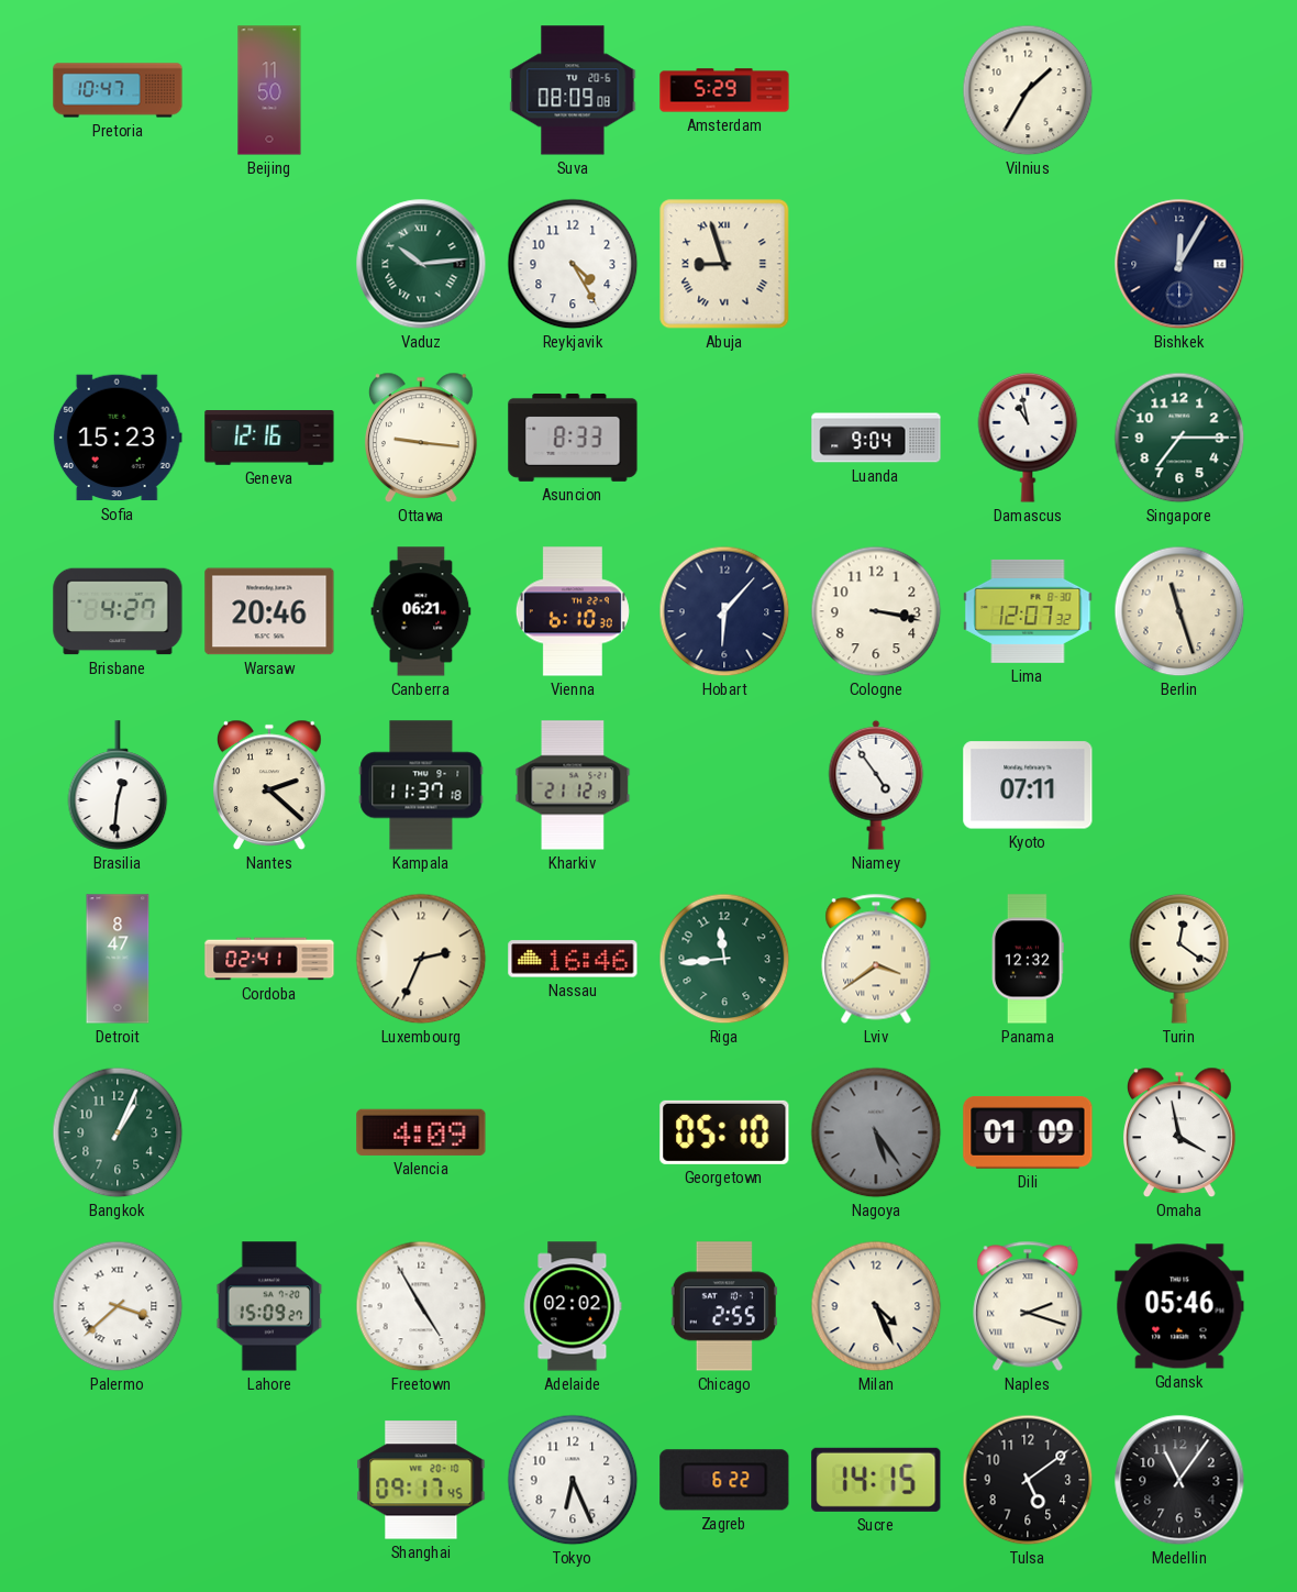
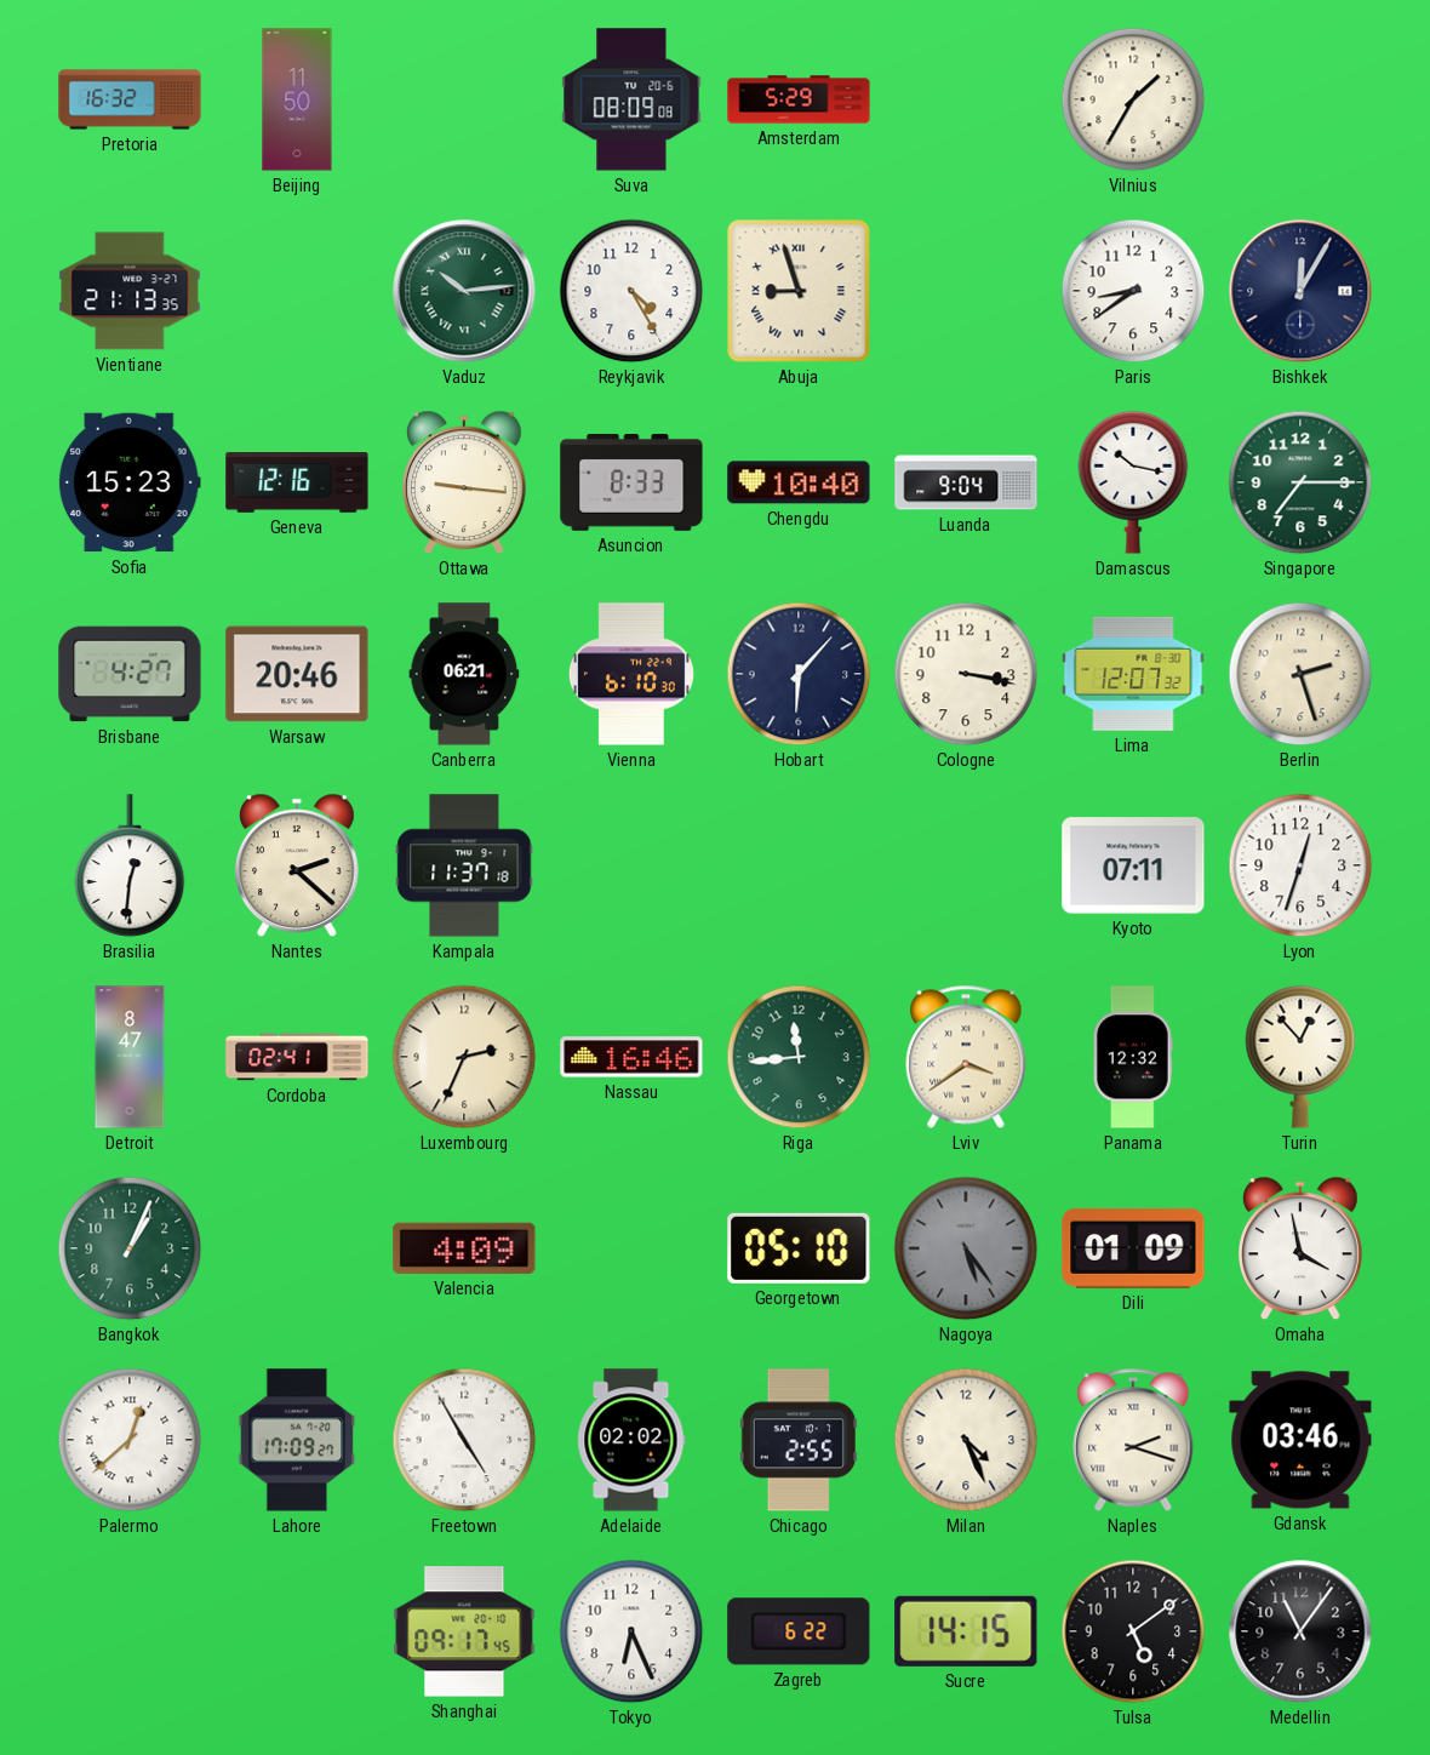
Pretoria: 10:47 -> 16:32 (130, 99)
Vientiane: none -> 21:13 (130, 291)
Paris: none -> 8:39 (1133, 291)
Chengdu: none -> 10:40 (799, 482)
Damascus: 10:58 -> 10:17 (1133, 482)
Berlin: 11:27 -> 2:27 (1300, 674)
Kharkiv: 21:12 -> none (573, 785)
Niamey: 4:54 -> none (876, 785)
Lyon: none -> 12:33 (1300, 865)
Turin: 12:21 -> 12:53 (1300, 1057)
Palermo: 3:38 -> 12:38 (130, 1440)
Lahore: 15:09 -> 17:09 (297, 1440)
Gdansk: 05:46 -> 03:46 (1300, 1440)
